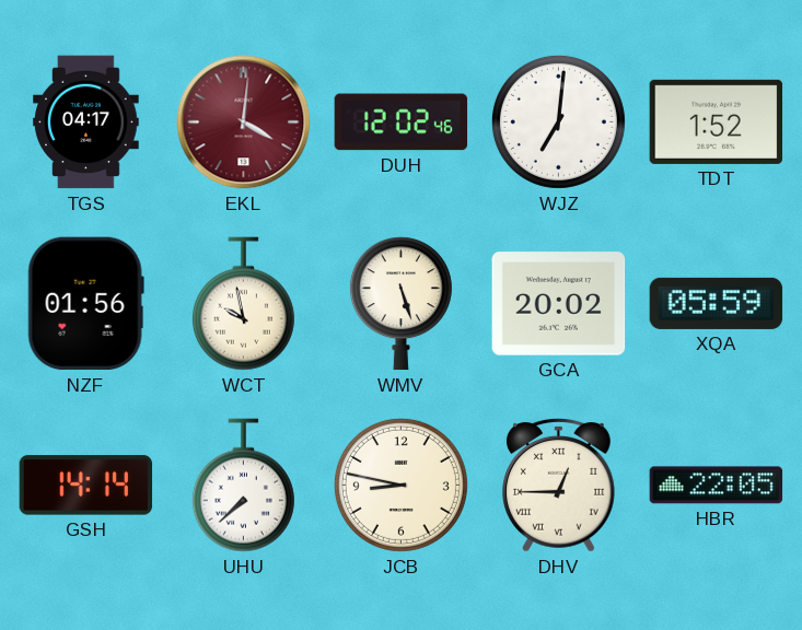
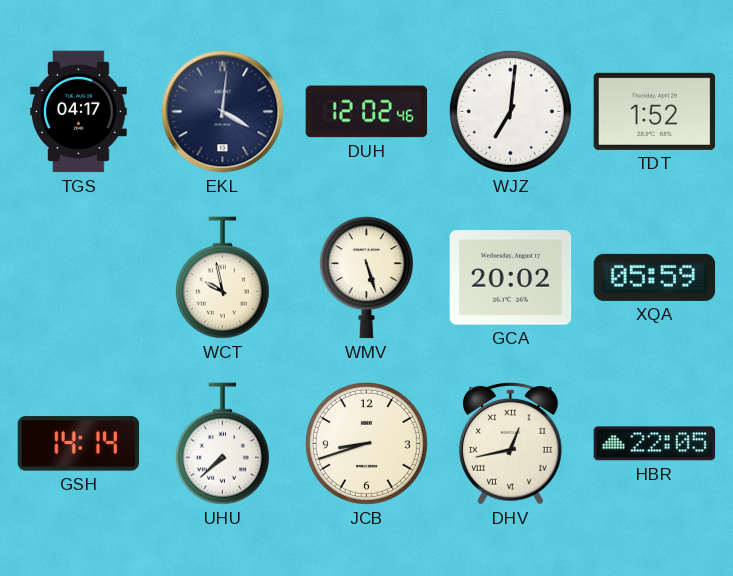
EKL dial: burgundy -> navy (223, 112)
NZF: 01:56 -> none (85, 304)
JCB: 8:47 -> 8:42 (366, 443)
DHV: 12:45 -> 12:43 (510, 443)
